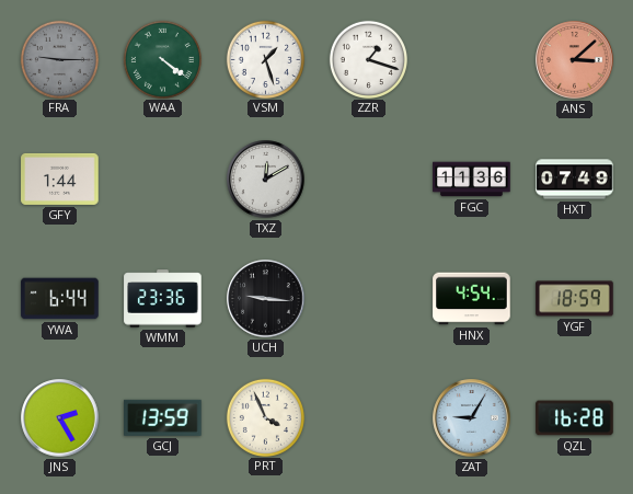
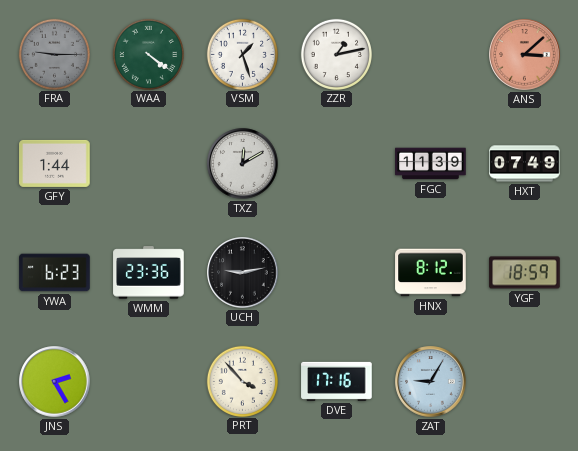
ZZR: 1:18 -> 1:13 (336, 54)
FGC: 11:36 -> 11:39 (431, 164)
YWA: 6:44 -> 6:23 (55, 273)
UCH: 9:16 -> 9:13 (243, 273)
HNX: 4:54 -> 8:12 (431, 273)
GCJ: 13:59 -> none (163, 417)
PRT: 3:56 -> 3:53 (242, 381)
DVE: none -> 17:16 (337, 381)
QZL: 16:28 -> none (575, 418)
